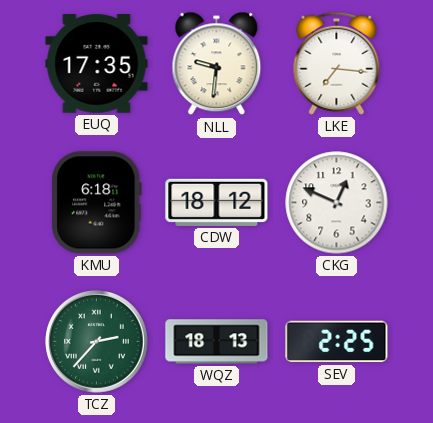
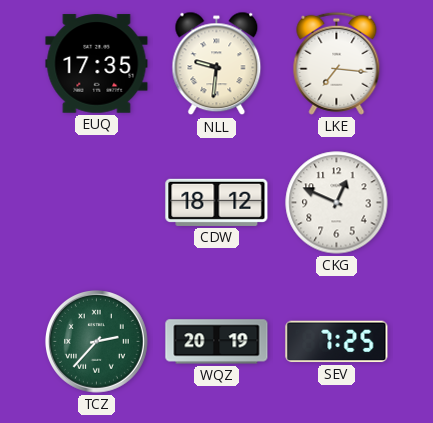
KMU: 6:18 -> none (97, 203)
WQZ: 18:13 -> 20:19 (217, 342)
SEV: 2:25 -> 7:25 (337, 342)
